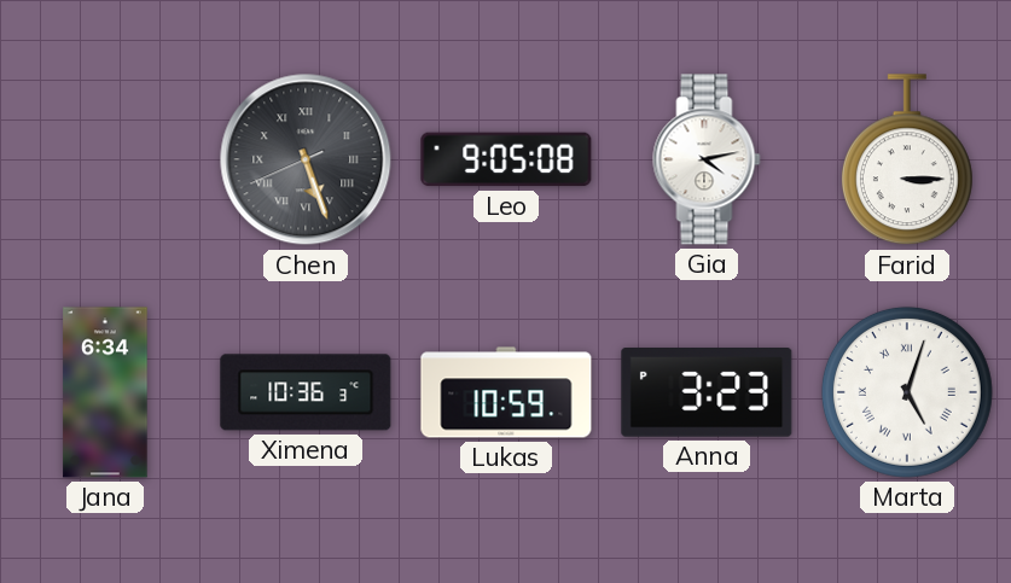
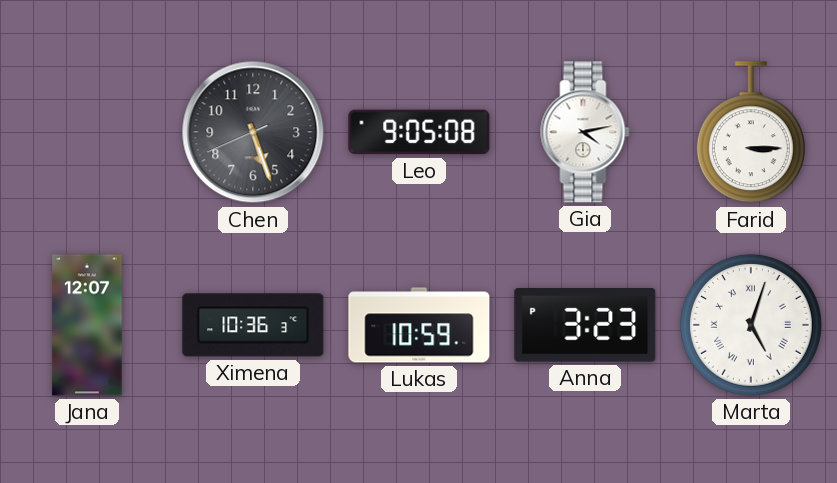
Chen numerals: Roman -> Arabic (253, 132)
Jana: 6:34 -> 12:07 (87, 325)
